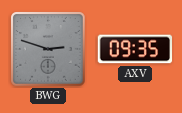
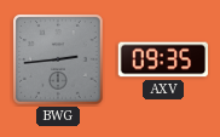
BWG: 2:48 -> 2:44 (58, 59)
